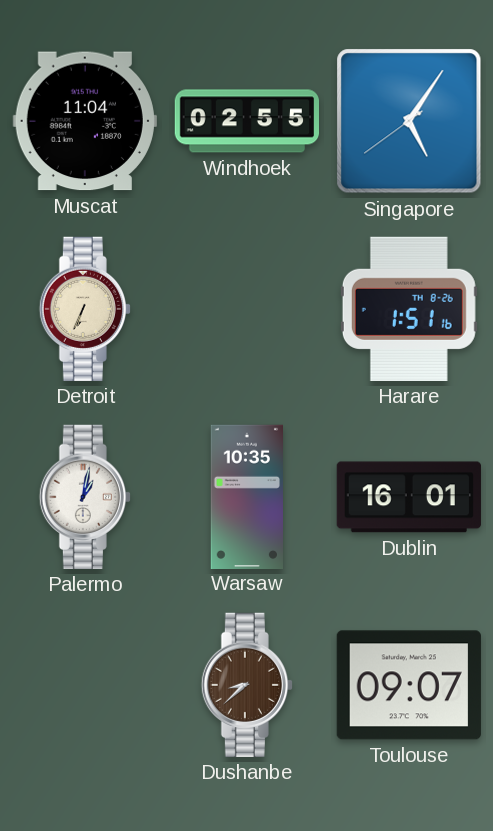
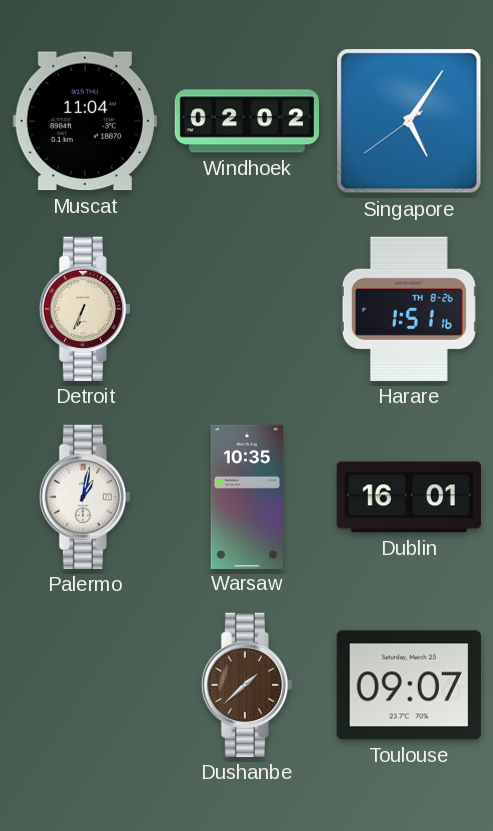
Windhoek: 02:55 -> 02:02 (246, 121)
Dushanbe: 8:38 -> 1:38 (247, 685)
